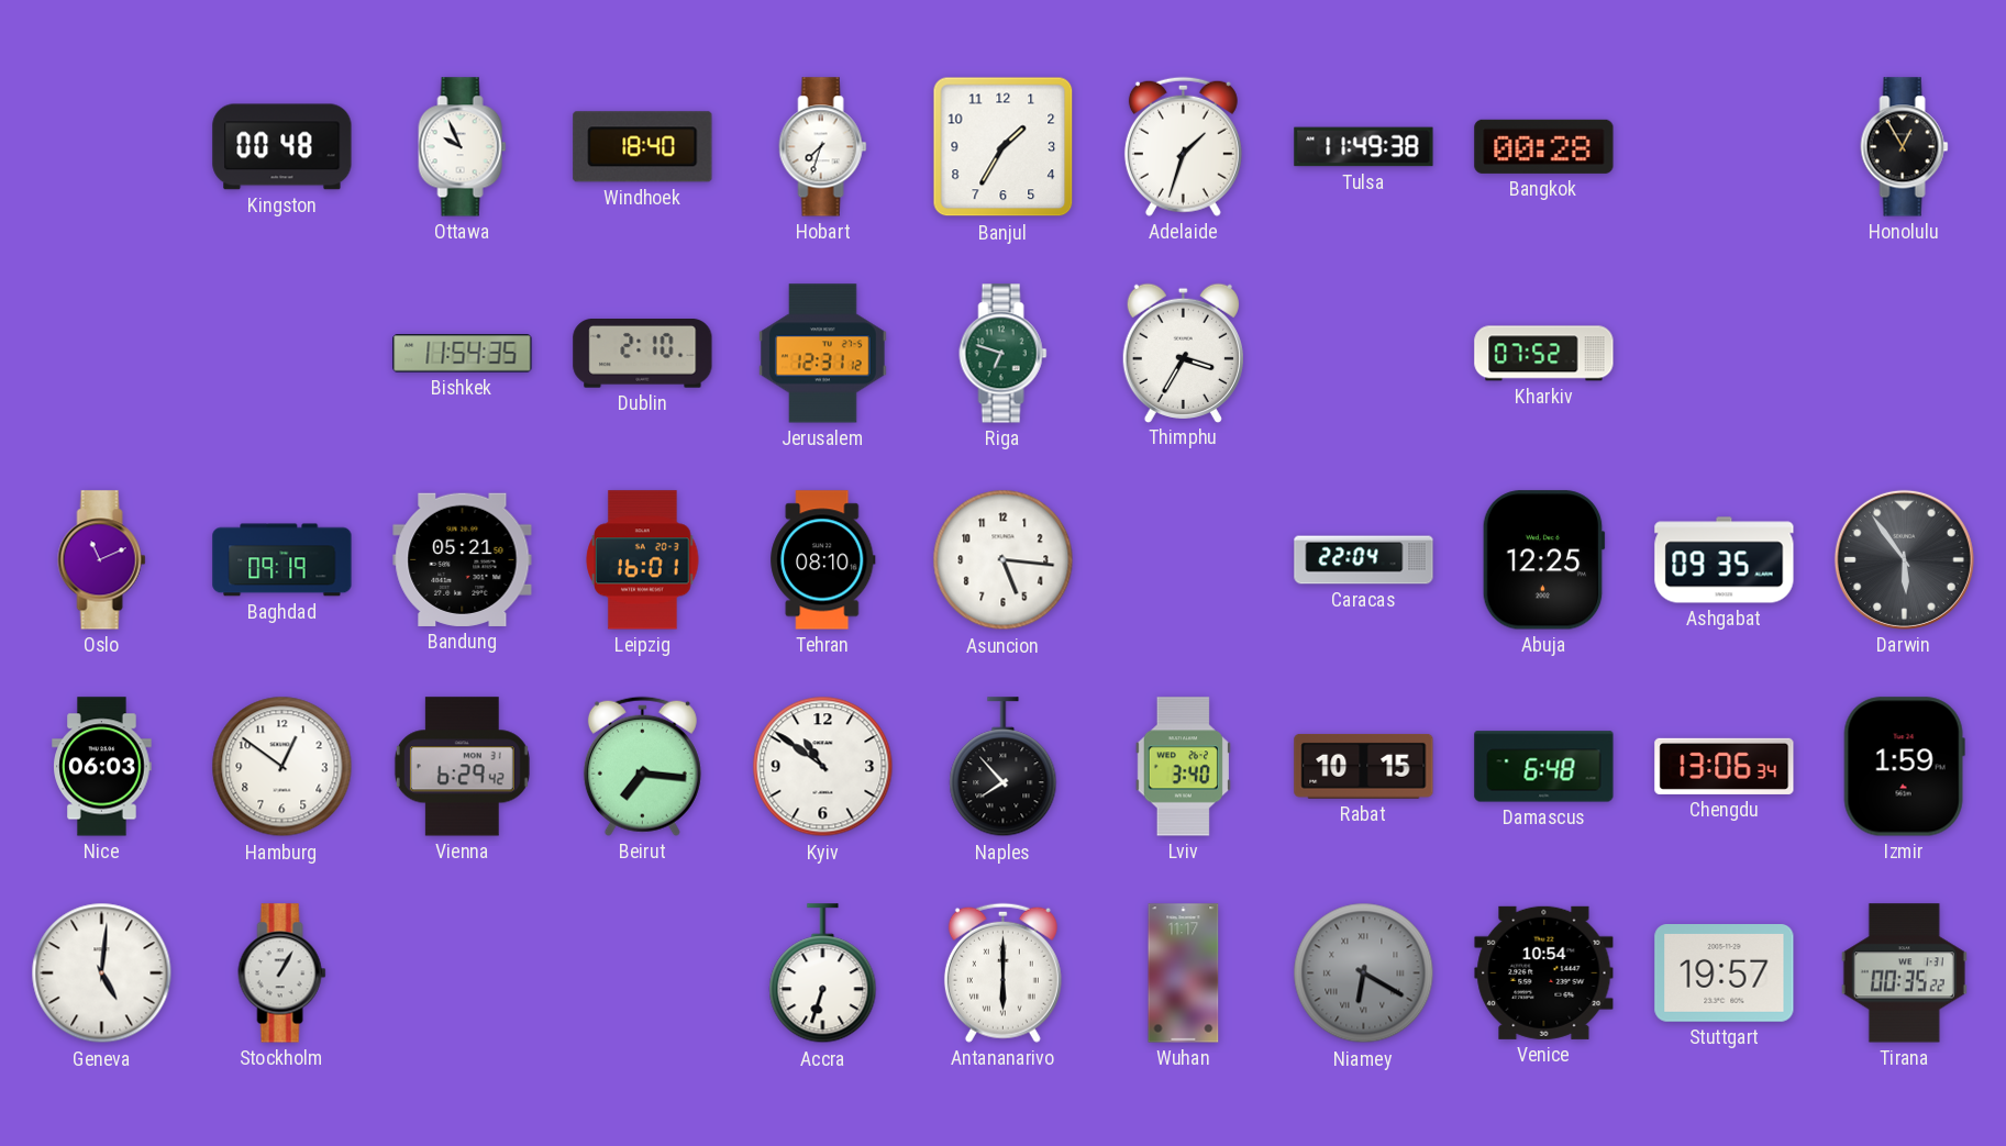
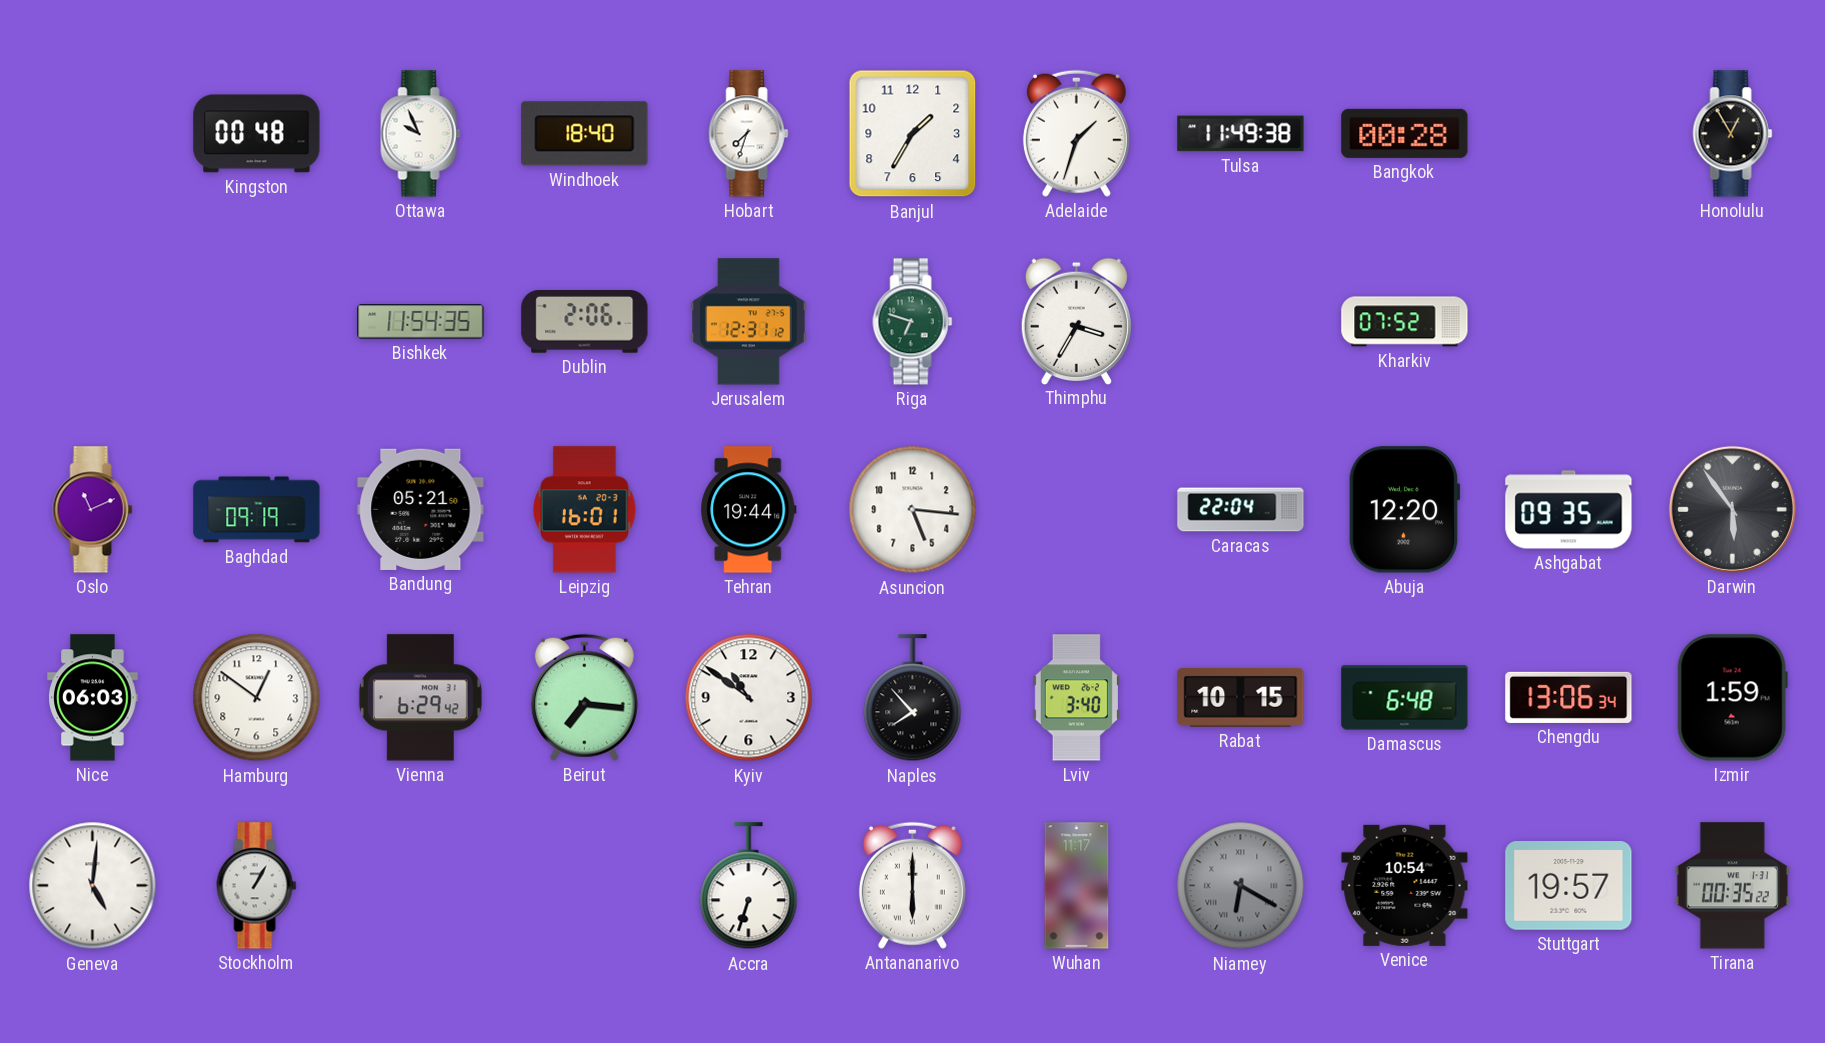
Dublin: 2:10 -> 2:06 (585, 322)
Tehran: 08:10 -> 19:44 (749, 510)
Abuja: 12:25 -> 12:20 (1404, 510)
